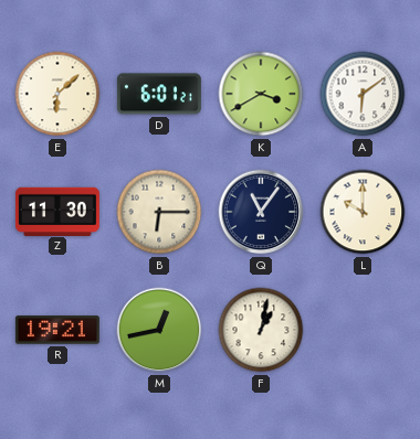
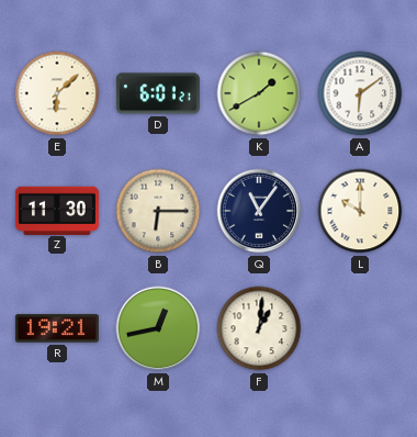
K: 3:40 -> 1:40 (259, 93)
F: 1:02 -> 1:01 (259, 328)
